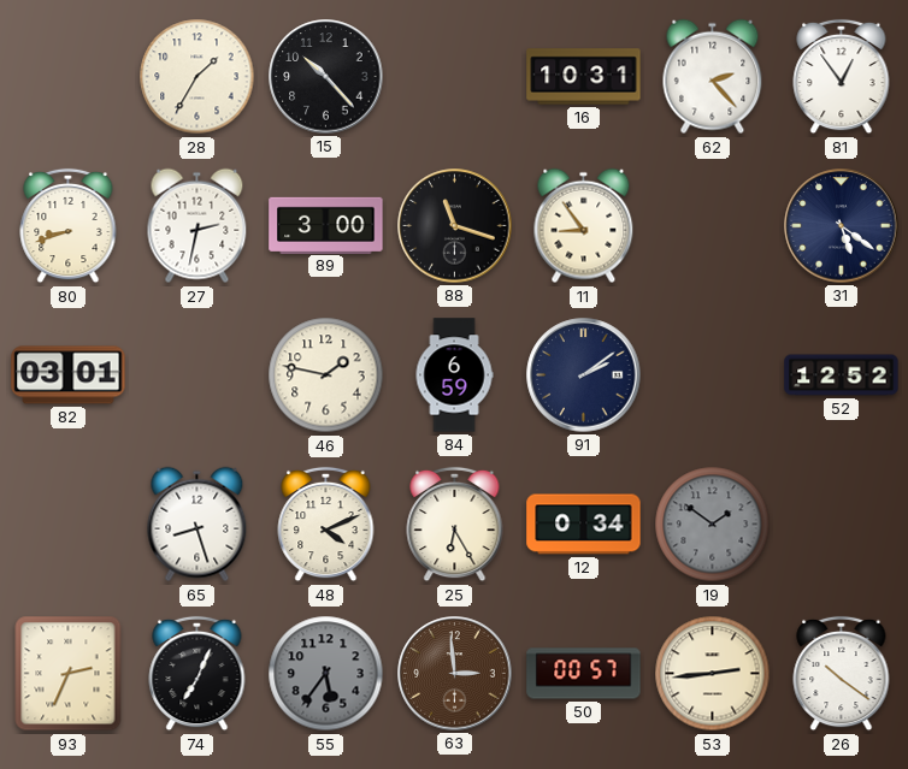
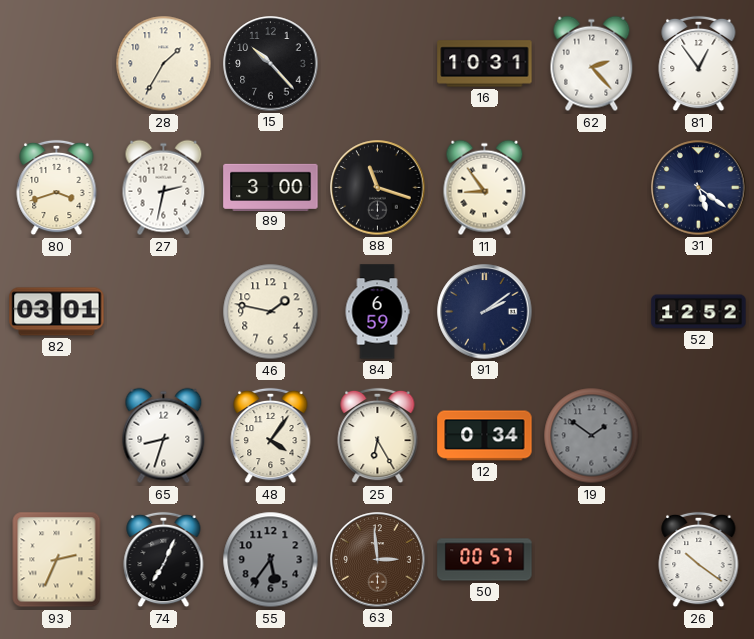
80: 8:42 -> 3:42 (57, 188)
65: 8:27 -> 8:33 (164, 436)
48: 4:11 -> 4:06 (271, 436)
53: 2:44 -> none (713, 674)
